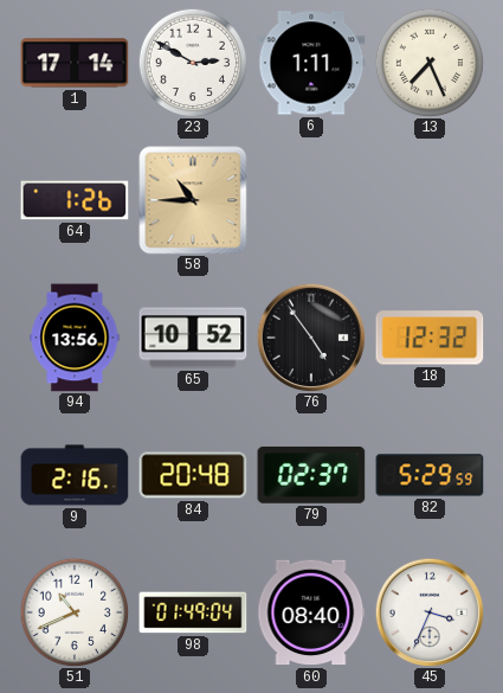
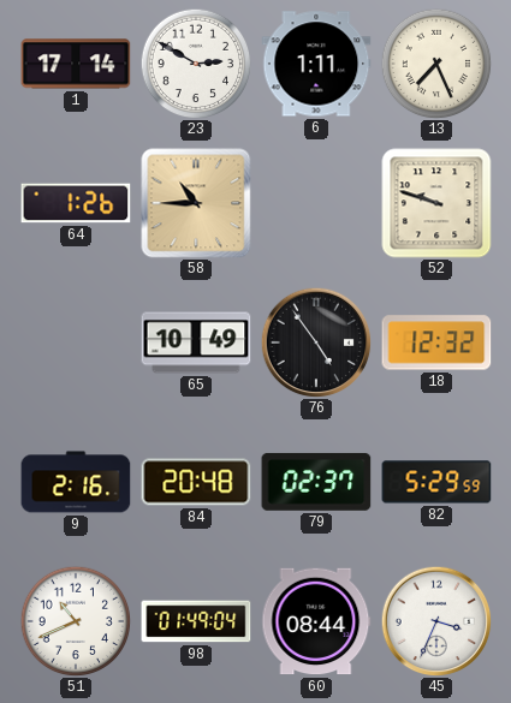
52: none -> 9:48 (436, 203)
94: 13:56 -> none (75, 338)
65: 10:52 -> 10:49 (196, 342)
60: 08:40 -> 08:44 (316, 621)
